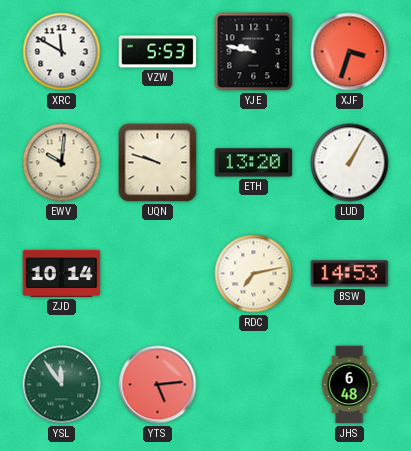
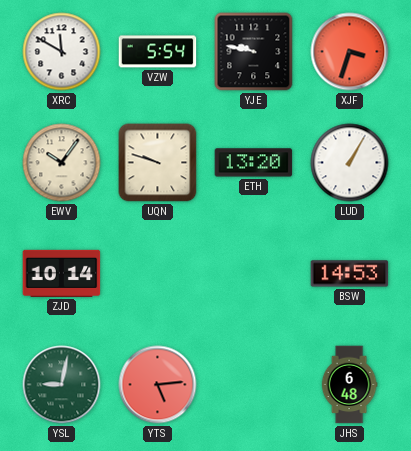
VZW: 5:53 -> 5:54 (158, 52)
EWV: 10:01 -> 10:06 (62, 163)
RDC: 7:13 -> none (254, 274)
YSL: 11:54 -> 9:02 (62, 385)
